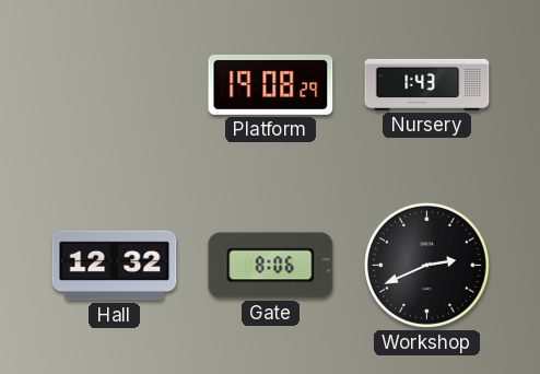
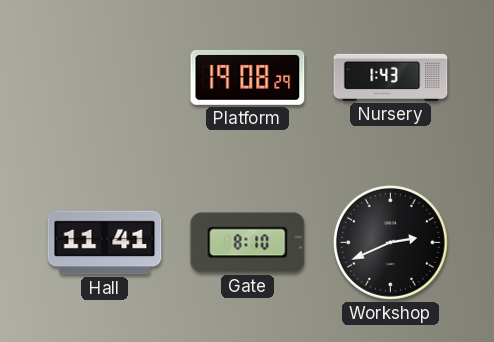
Hall: 12:32 -> 11:41 (105, 243)
Gate: 8:06 -> 8:10 (248, 243)
